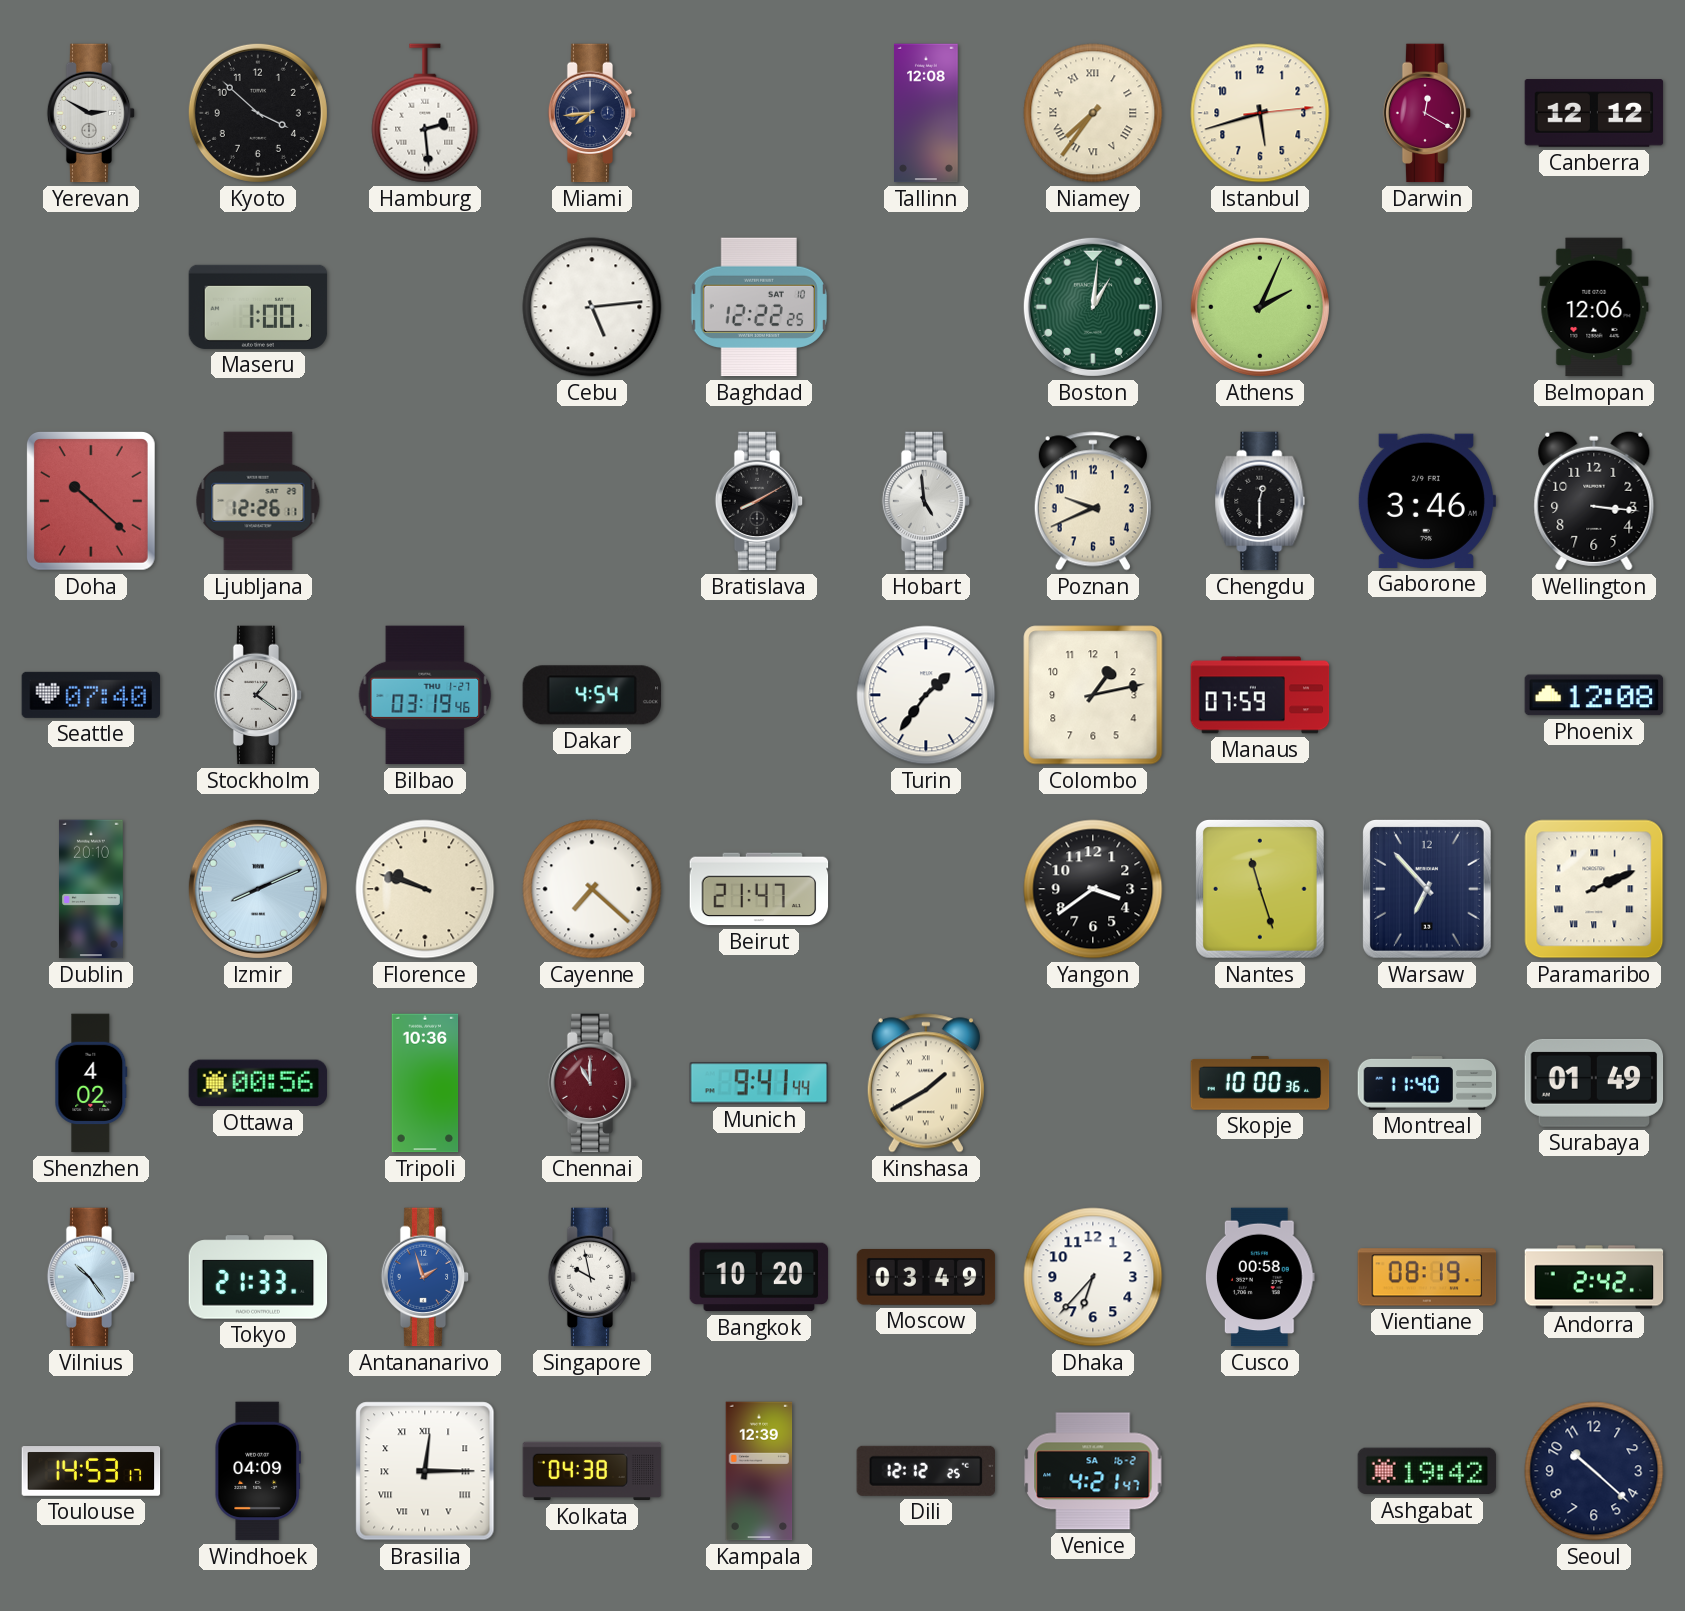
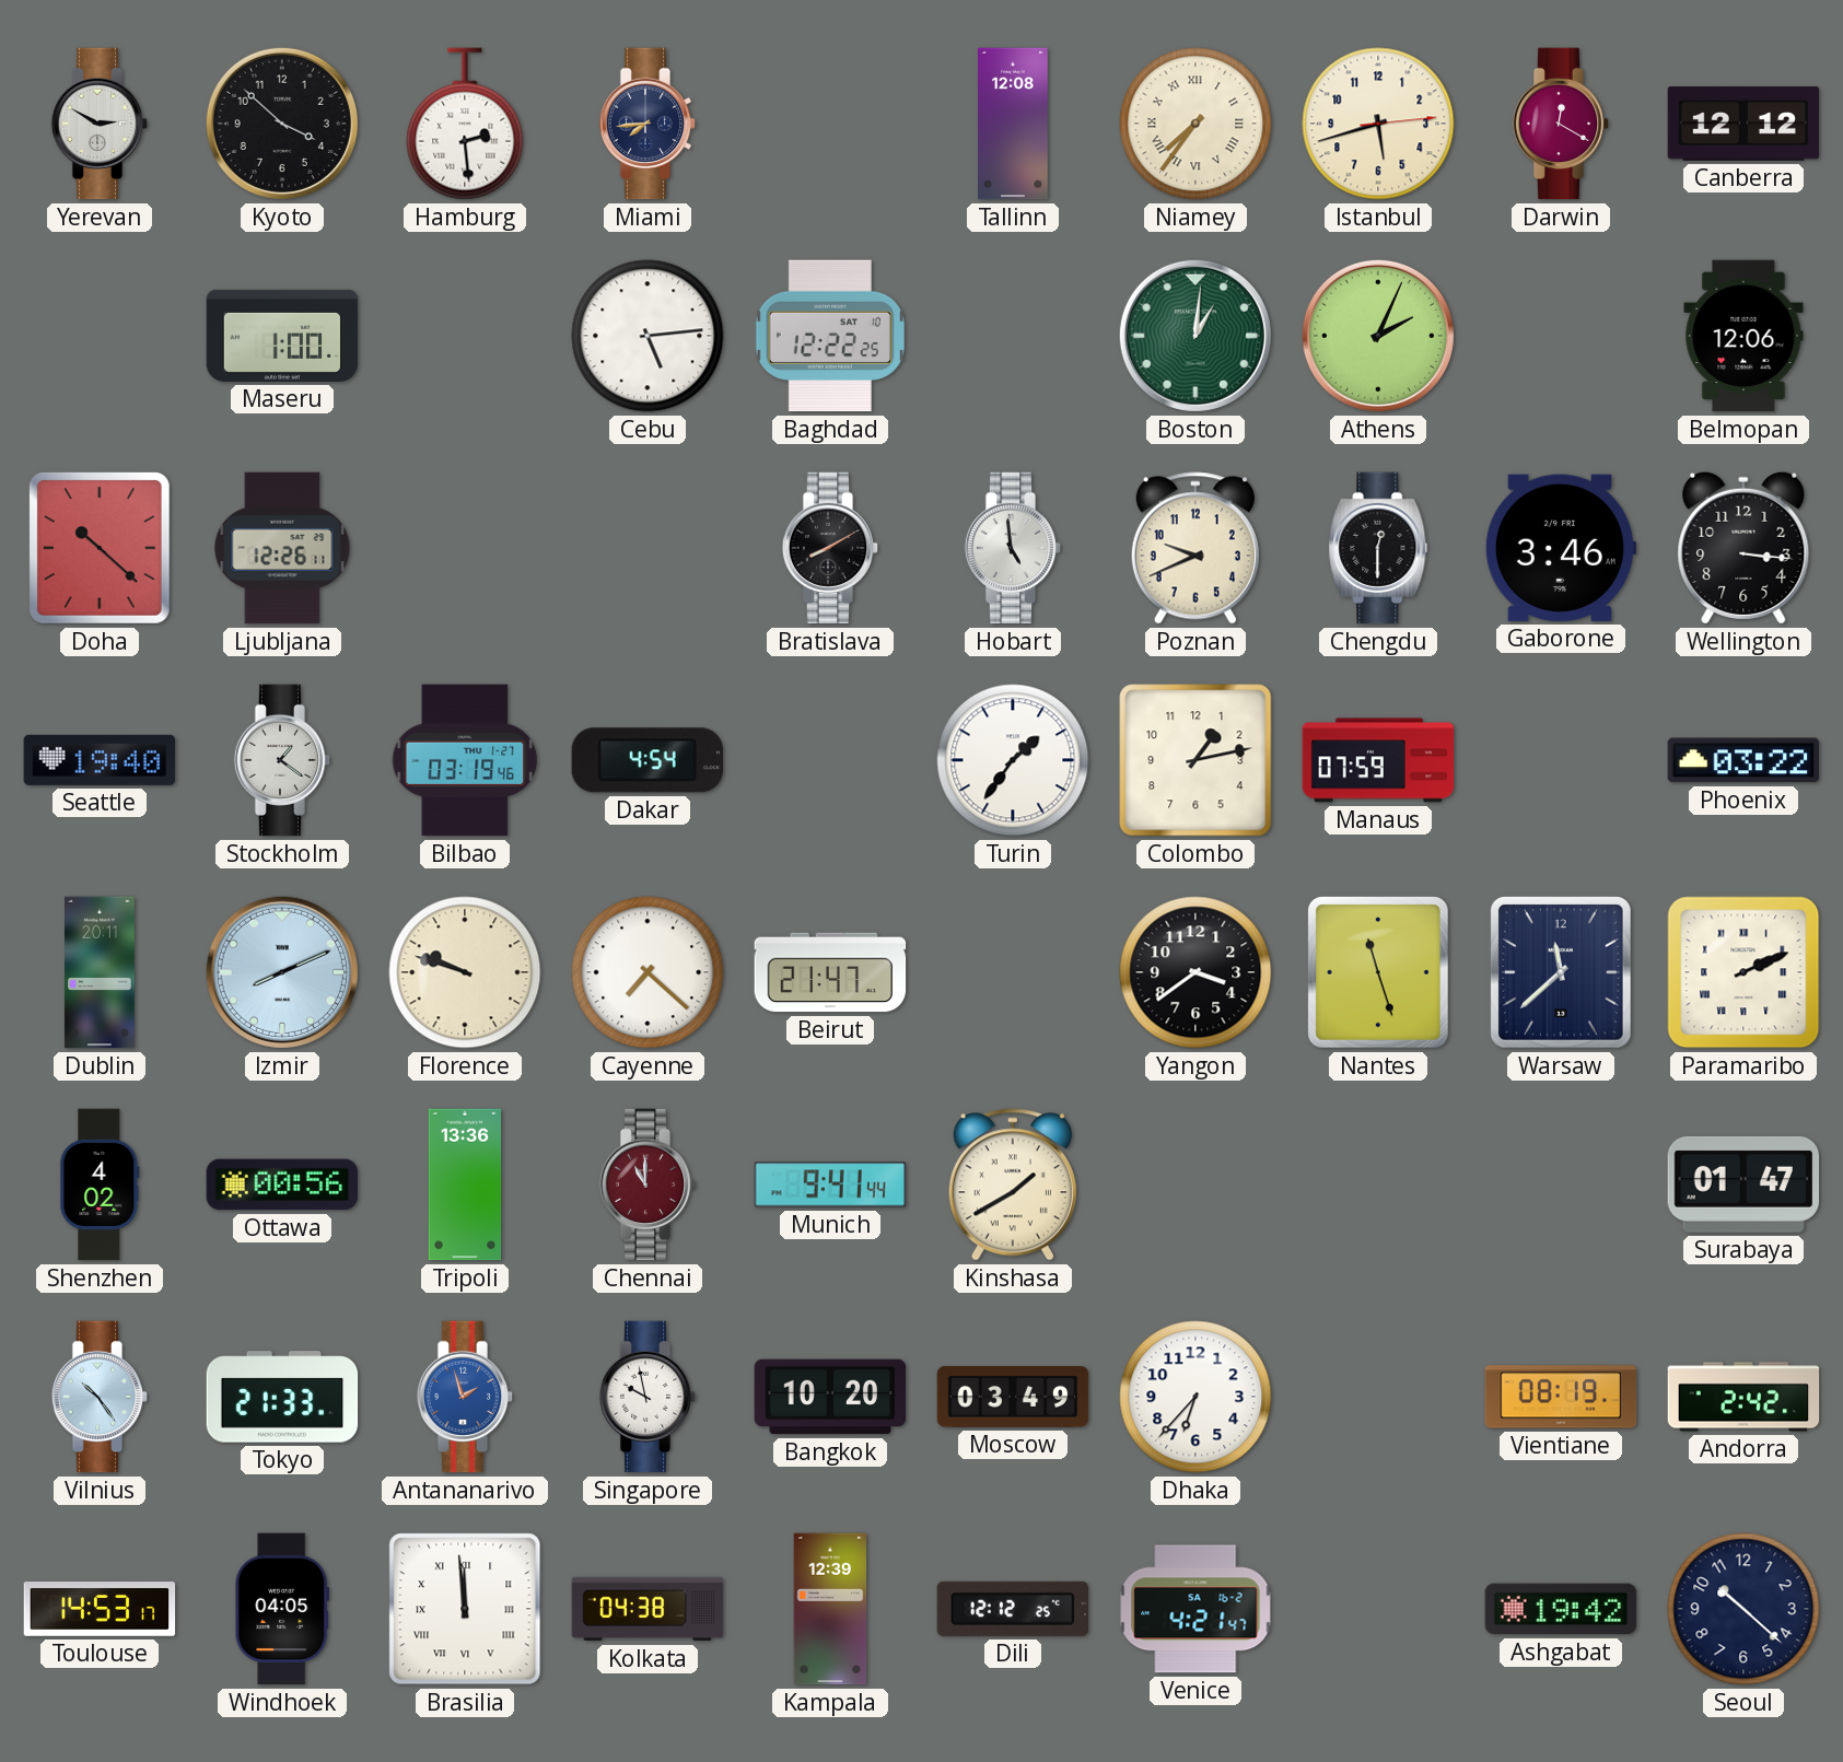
Seattle: 07:40 -> 19:40 (100, 760)
Phoenix: 12:08 -> 03:22 (1743, 760)
Dublin: 20:10 -> 20:11 (100, 972)
Warsaw: 6:53 -> 11:38 (1561, 972)
Tripoli: 10:36 -> 13:36 (465, 1185)
Skopje: 10:00 -> none (1260, 1083)
Montreal: 11:40 -> none (1427, 1084)
Surabaya: 01:49 -> 01:47 (1743, 1185)
Cusco: 00:58 -> none (1261, 1277)
Windhoek: 04:09 -> 04:05 (281, 1609)
Brasilia: 12:15 -> 11:59 (465, 1609)
